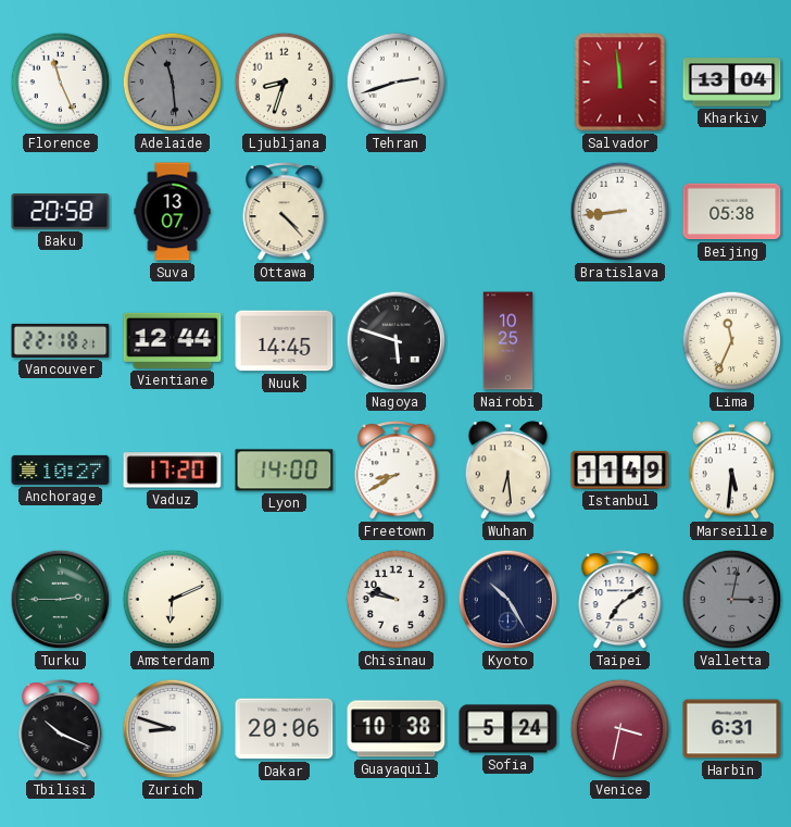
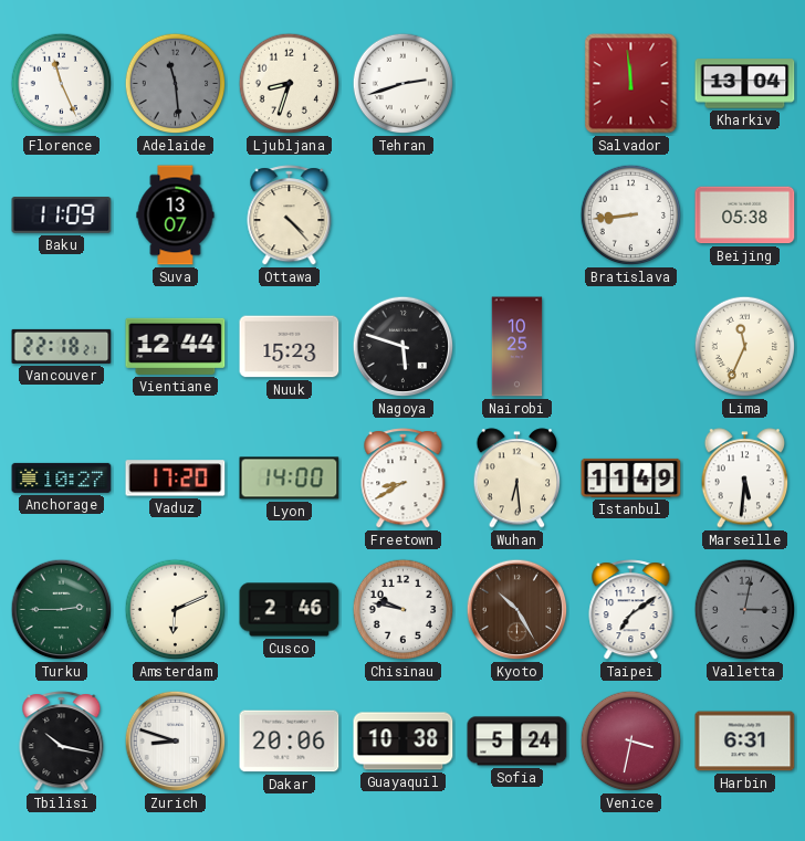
Baku: 20:58 -> 11:09 (62, 215)
Nuuk: 14:45 -> 15:23 (290, 347)
Cusco: none -> 2:46 (290, 610)
Kyoto dial: navy -> brown (517, 610)
Tbilisi: 10:19 -> 10:17 (62, 742)
